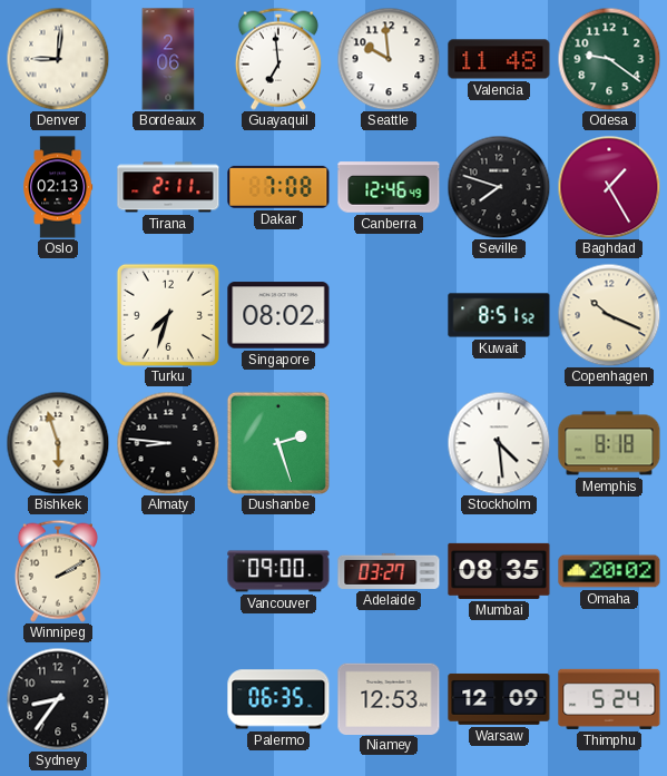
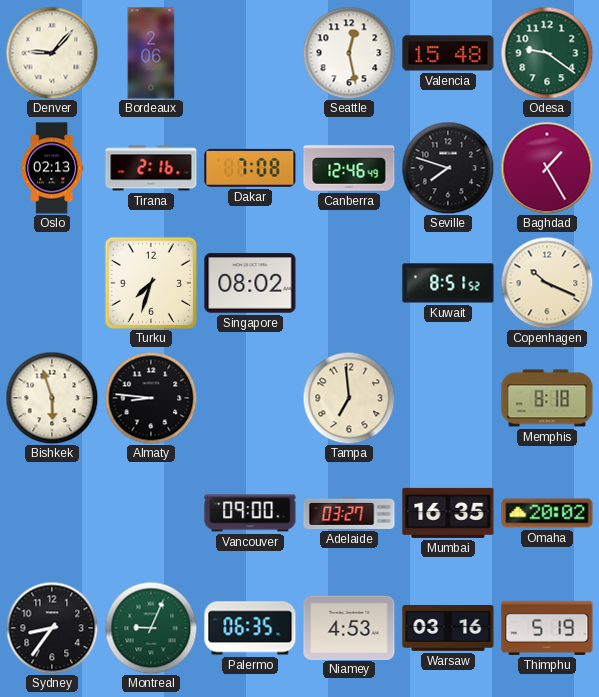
Denver: 9:01 -> 9:07 (52, 53)
Guayaquil: 6:59 -> none (278, 59)
Seattle: 9:59 -> 12:28 (349, 53)
Valencia: 11:48 -> 15:48 (448, 53)
Tirana: 2:11 -> 2:16 (151, 168)
Dushanbe: 2:27 -> none (278, 443)
Tampa: none -> 6:59 (349, 398)
Stockholm: 4:29 -> none (499, 443)
Winnipeg: 2:10 -> none (58, 571)
Mumbai: 08:35 -> 16:35 (448, 513)
Montreal: none -> 9:04 (151, 628)
Niamey: 12:53 -> 4:53 (349, 627)
Warsaw: 12:09 -> 03:16 (448, 628)
Thimphu: 5:24 -> 5:19 (547, 628)
